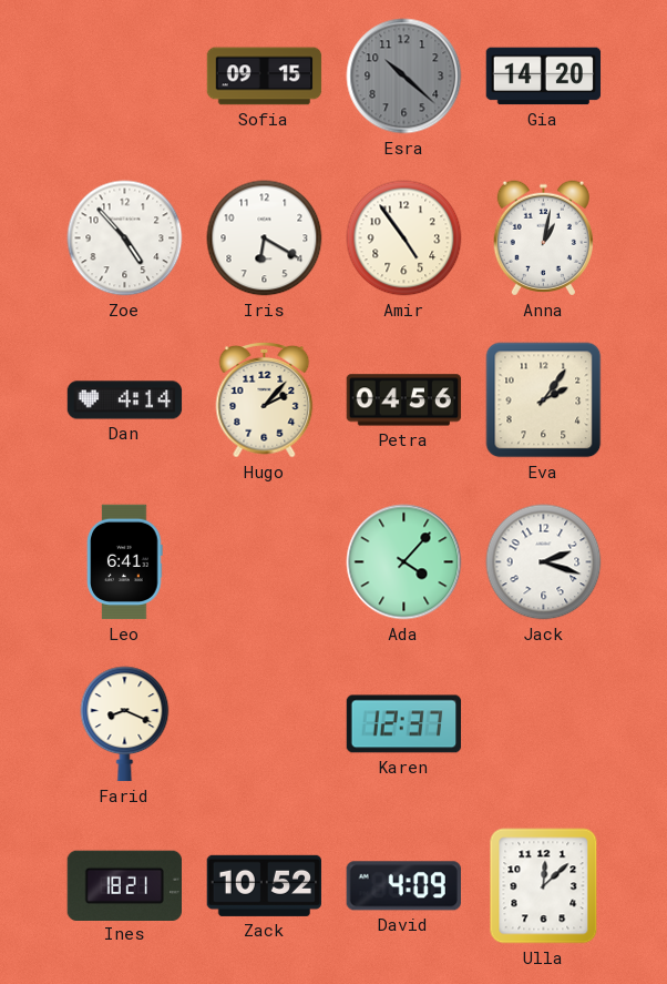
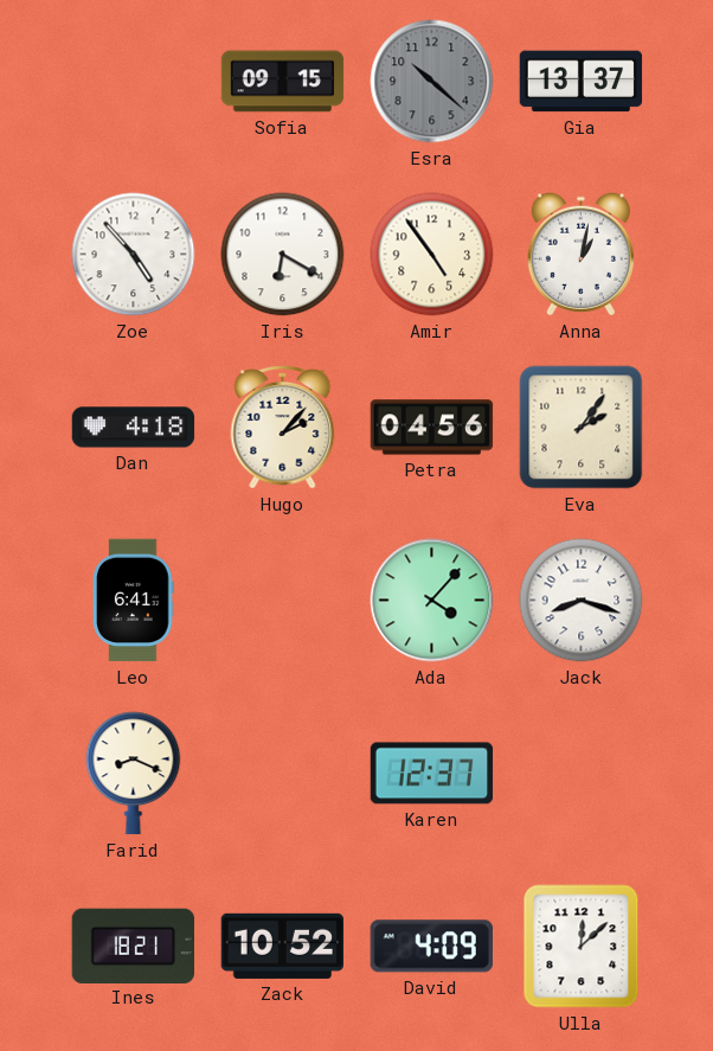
Gia: 14:20 -> 13:37 (582, 82)
Dan: 4:14 -> 4:18 (134, 428)
Jack: 2:18 -> 8:18 (582, 601)
